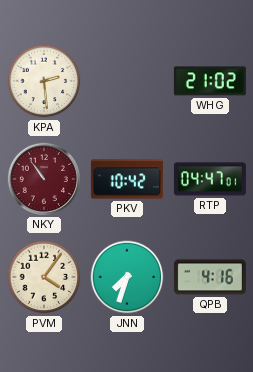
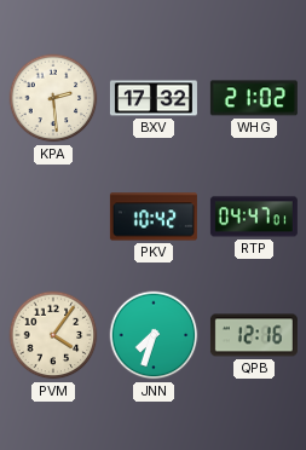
BXV: none -> 17:32 (154, 98)
NKY: 10:54 -> none (44, 179)
QPB: 4:16 -> 12:16 (254, 335)
